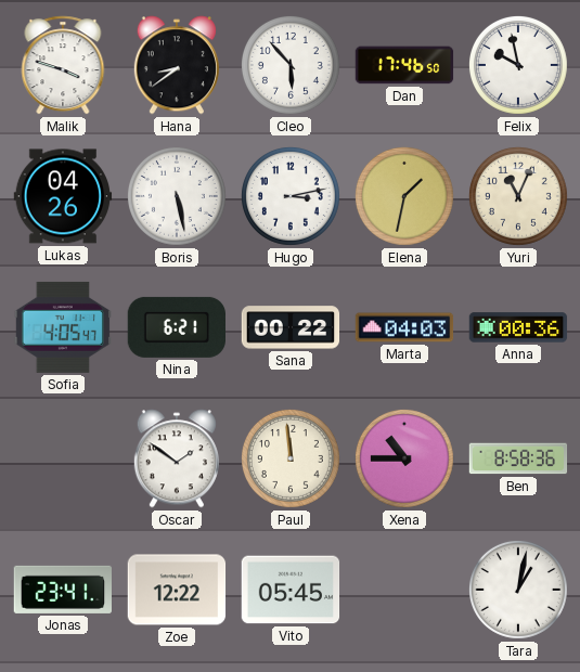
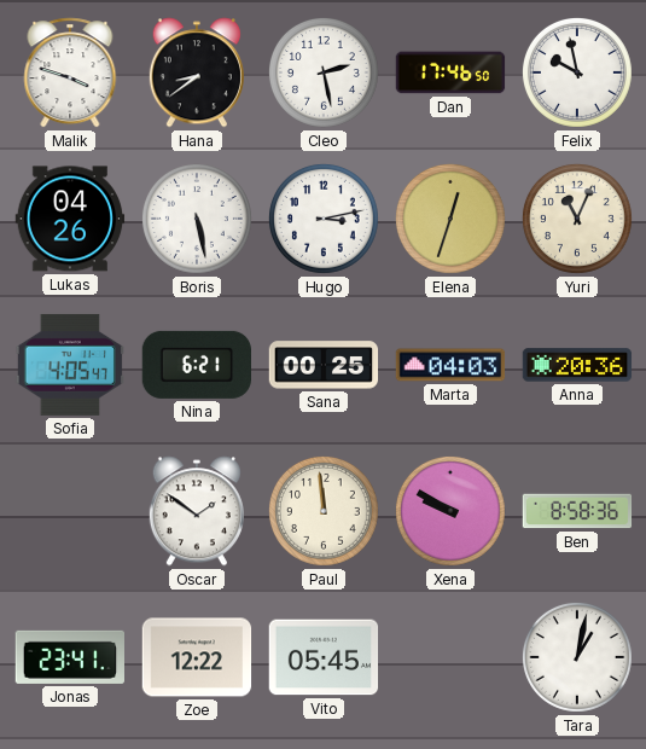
Cleo: 5:53 -> 2:28 (324, 72)
Elena: 1:32 -> 12:33 (450, 219)
Sana: 00:22 -> 00:25 (324, 365)
Anna: 00:36 -> 20:36 (577, 365)
Xena: 10:45 -> 9:50 (450, 511)
